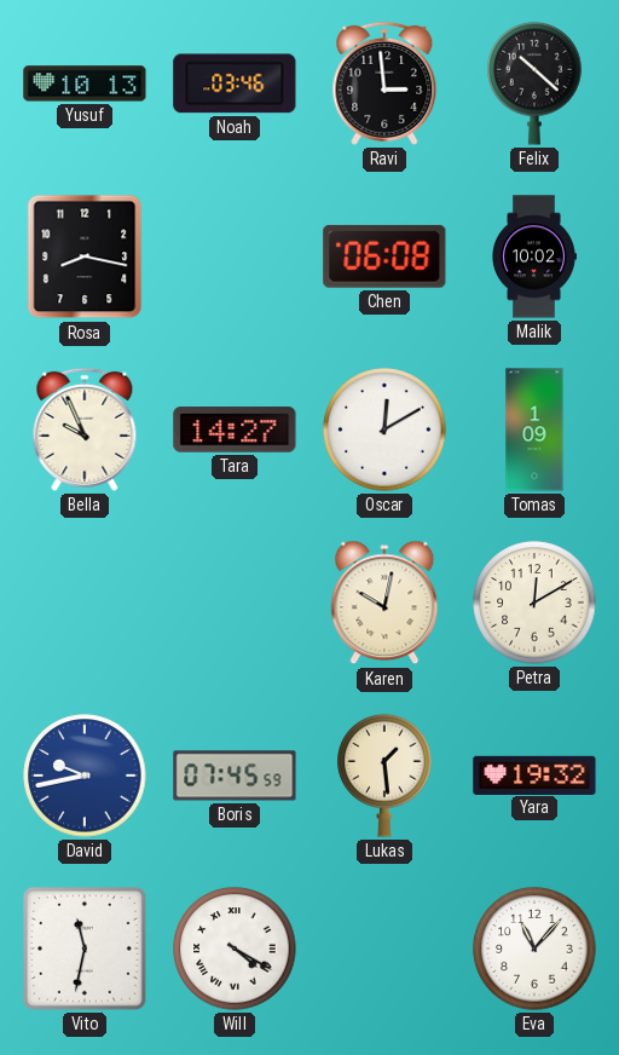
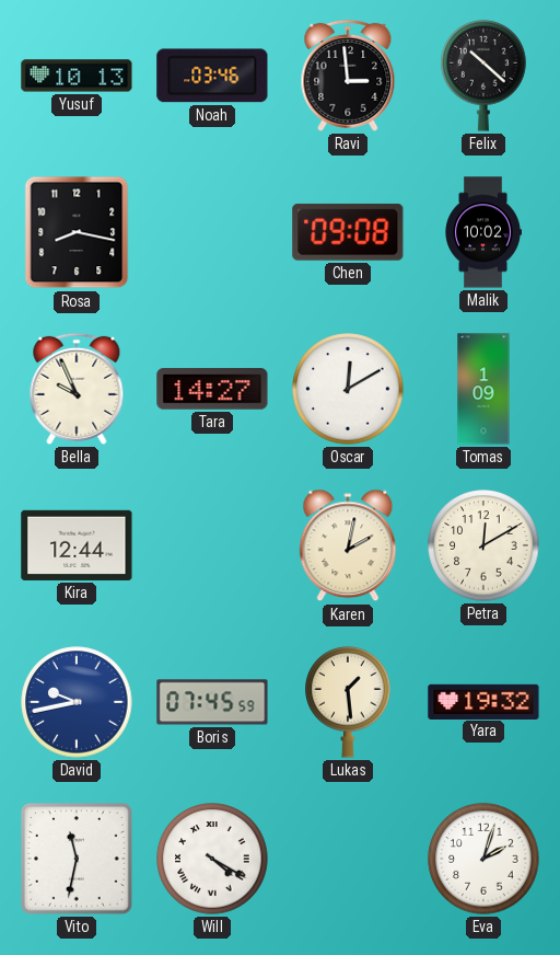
Chen: 06:08 -> 09:08 (348, 232)
Kira: none -> 12:44 (77, 545)
Karen: 10:02 -> 2:02 (348, 545)
Eva: 11:07 -> 2:03 (483, 859)
